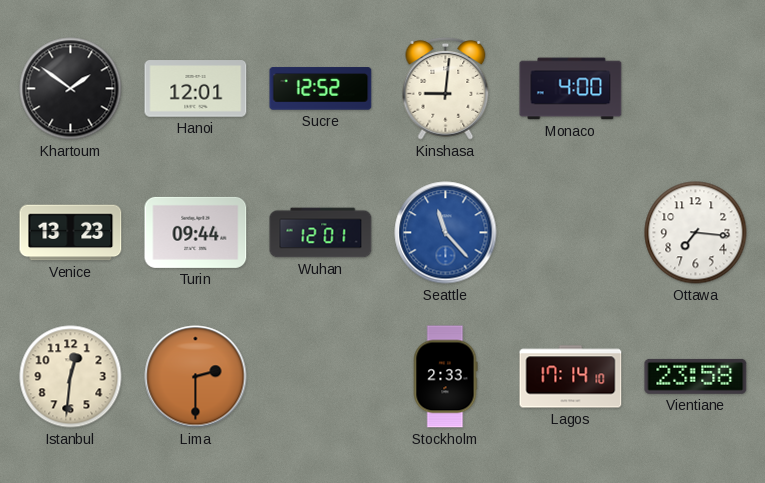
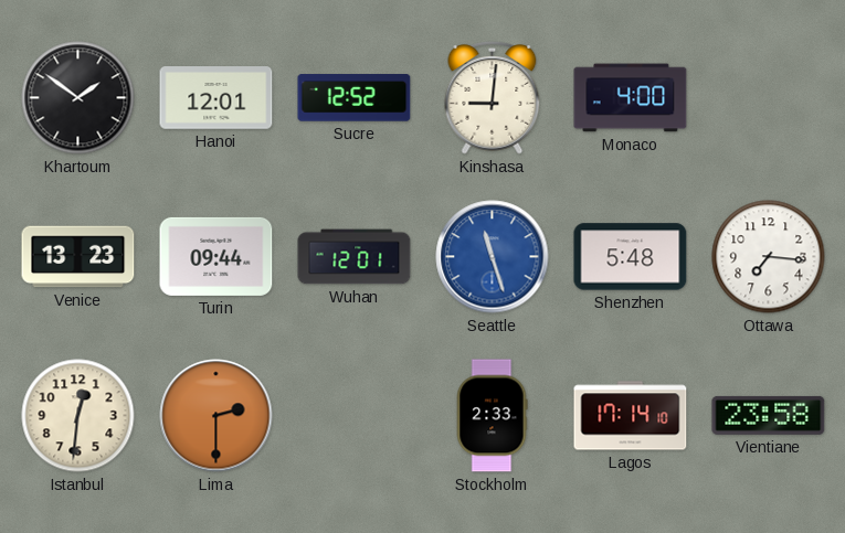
Seattle: 11:23 -> 11:27 (493, 257)
Shenzhen: none -> 5:48 (631, 257)
